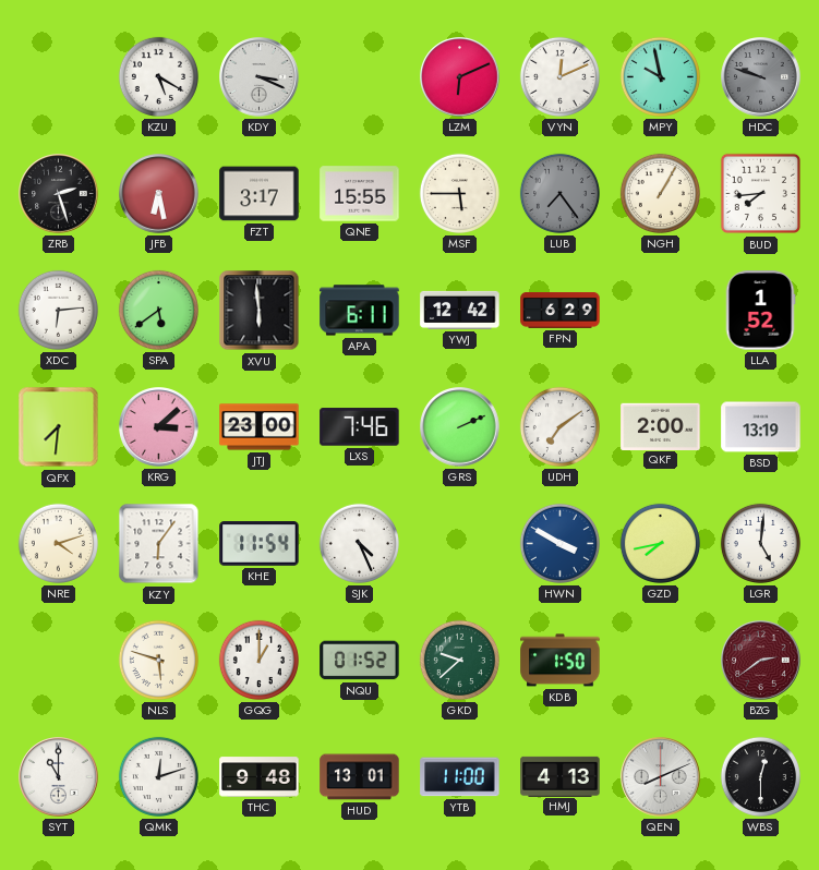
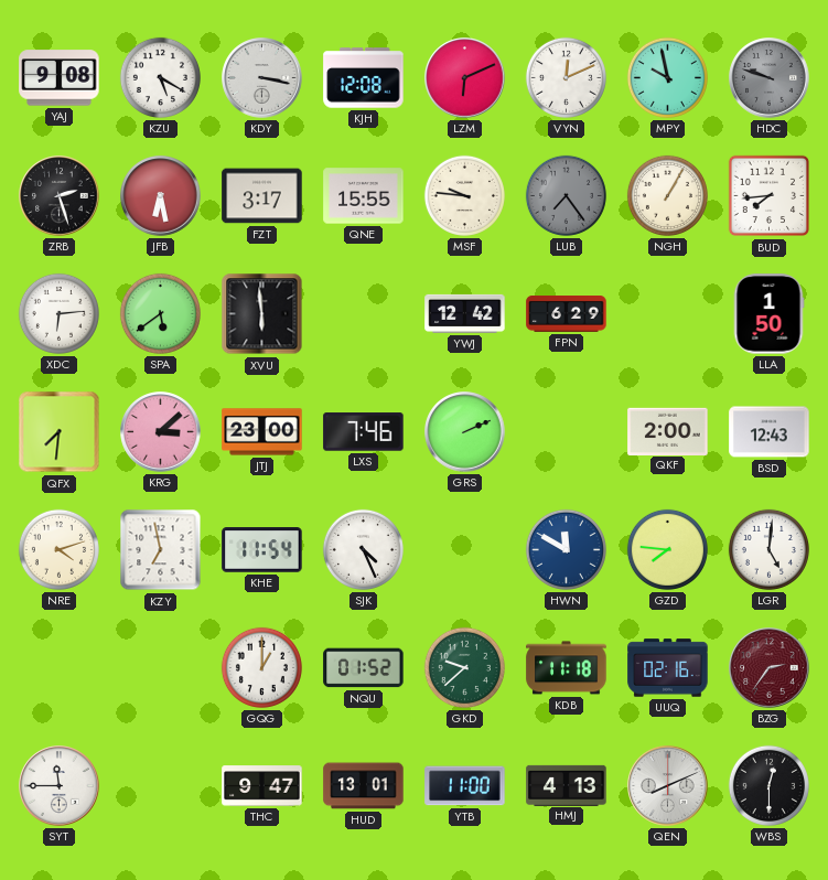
YAJ: none -> 9:08 (60, 78)
KDY: 3:19 -> 3:17 (262, 78)
KJH: none -> 12:08 (364, 78)
MSF: 5:45 -> 9:46 (464, 195)
APA: 6:11 -> none (360, 311)
LLA: 1:52 -> 1:50 (768, 314)
UDH: 7:09 -> none (559, 426)
BSD: 13:19 -> 12:43 (770, 432)
KZY: 6:06 -> 6:58 (161, 550)
HWN: 3:50 -> 11:50 (566, 549)
GZD: 7:43 -> 7:46 (667, 549)
NLS: 5:48 -> none (158, 660)
KDB: 1:50 -> 11:18 (567, 668)
UUQ: none -> 02:16 (668, 668)
BZG: 2:39 -> 2:36 (770, 668)
SYT: 11:00 -> 11:45 (60, 786)
QMK: 12:12 -> none (158, 776)
THC: 9:48 -> 9:47 (262, 786)
